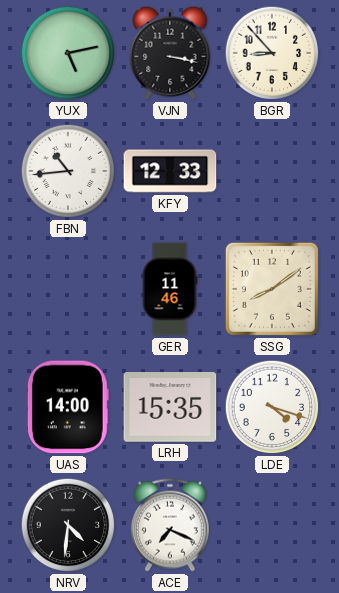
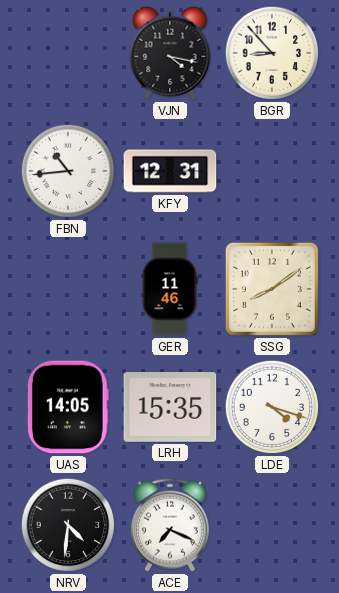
YUX: 5:13 -> none (68, 53)
VJN: 3:17 -> 4:17 (170, 53)
KFY: 12:33 -> 12:31 (170, 171)
UAS: 14:00 -> 14:05 (68, 407)
